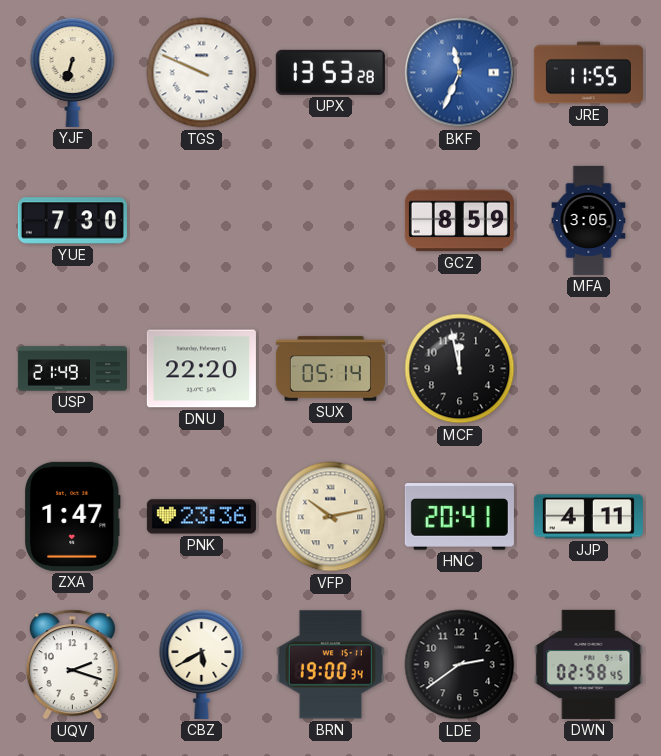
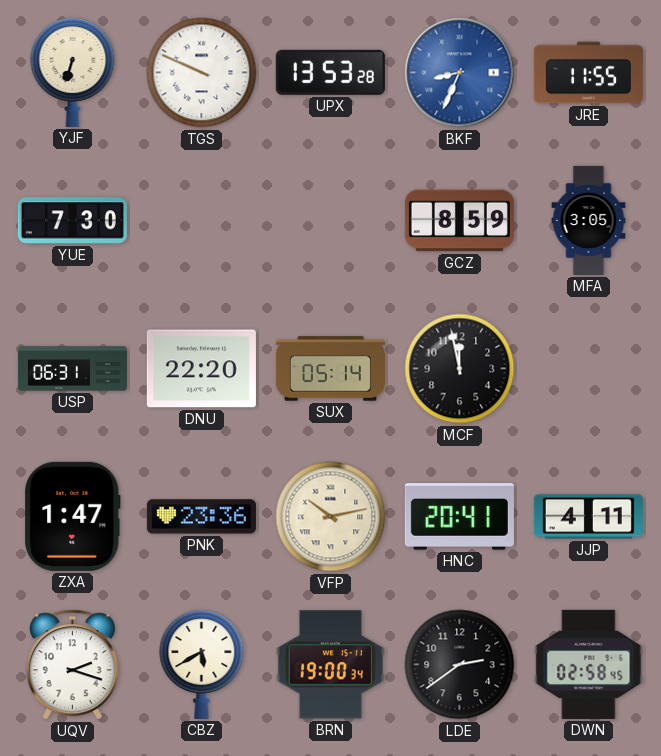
BKF: 11:34 -> 8:34 (460, 73)
USP: 21:49 -> 06:31 (72, 369)
